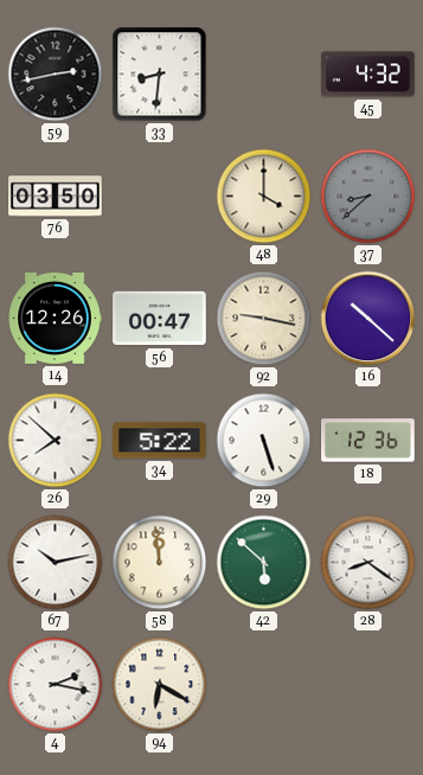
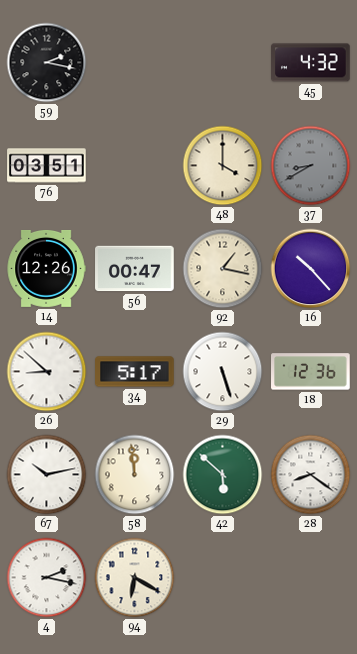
59: 2:43 -> 2:17 (47, 63)
33: 8:31 -> none (160, 75)
76: 03:50 -> 03:51 (47, 166)
37: 8:38 -> 8:40 (311, 166)
92: 9:17 -> 1:17 (223, 269)
16: 10:22 -> 10:23 (311, 269)
26: 7:52 -> 8:52 (47, 372)
34: 5:22 -> 5:17 (135, 372)
